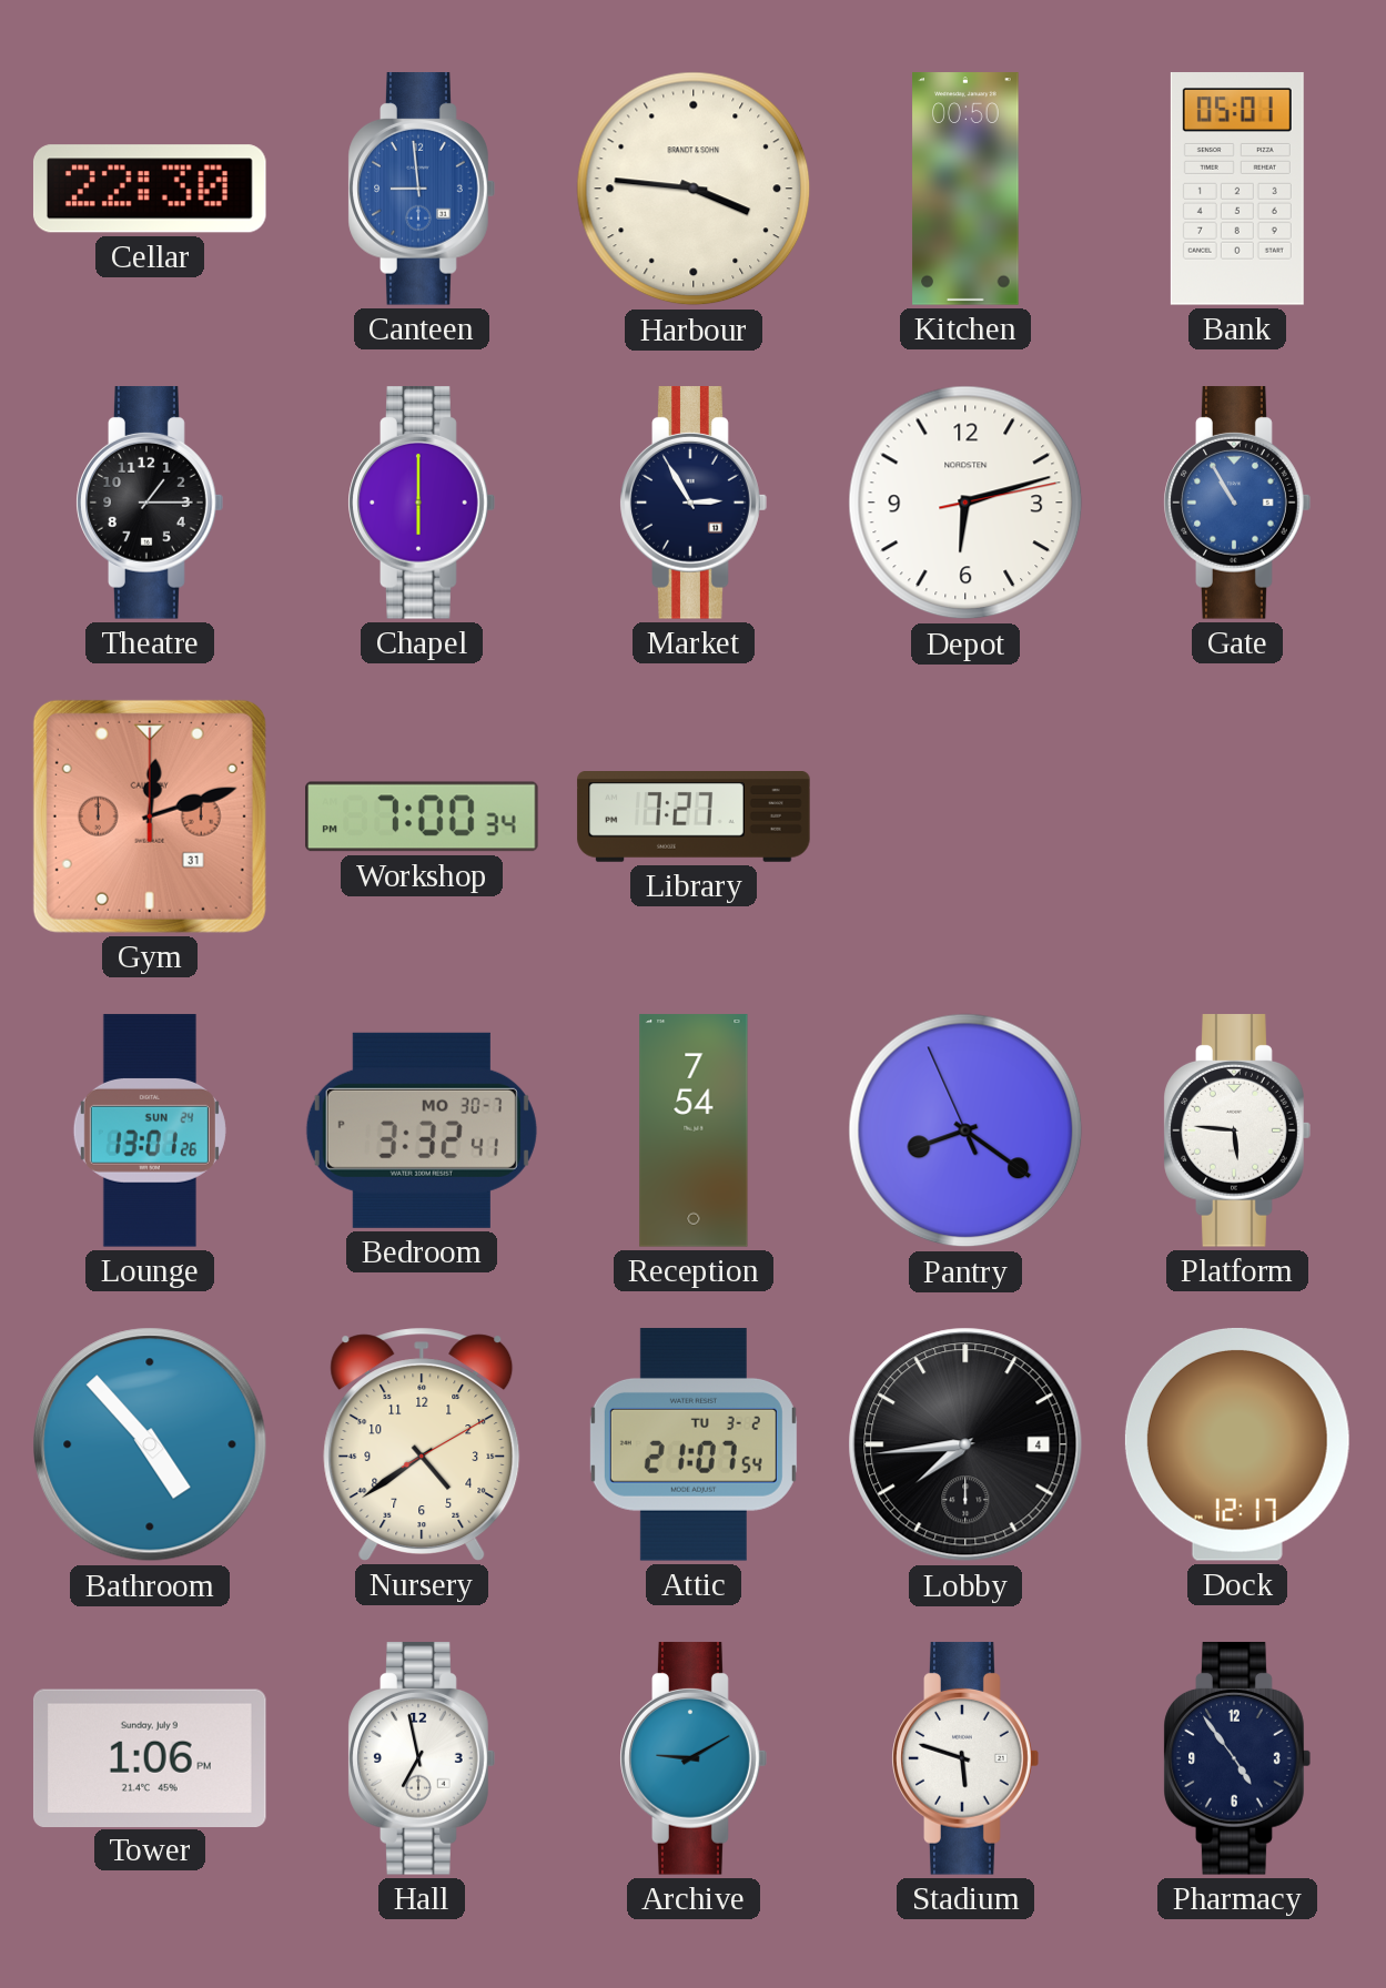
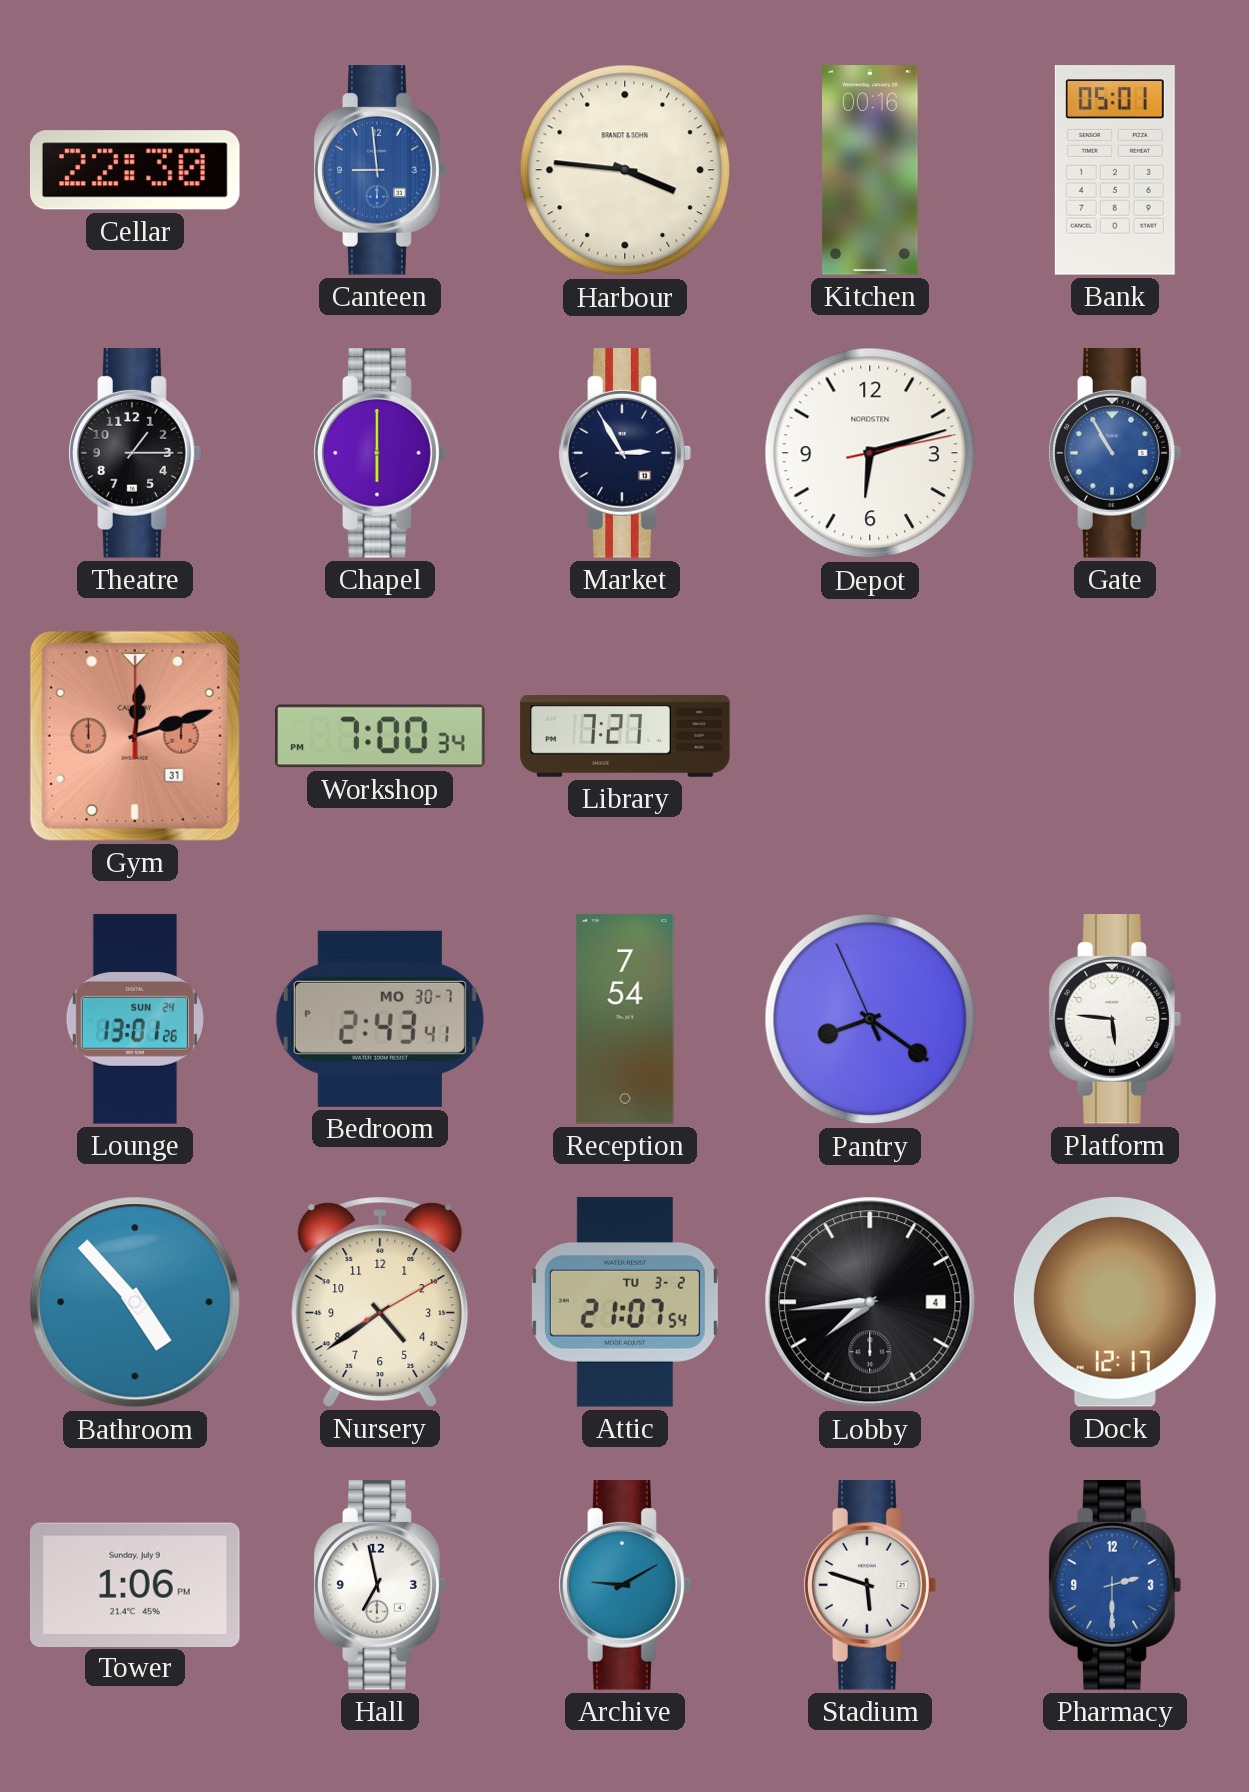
Kitchen: 00:50 -> 00:16 (870, 170)
Bedroom: 3:32 -> 2:43 (380, 1019)
Pharmacy: 4:54 -> 2:30 (1115, 1585)
Pharmacy dial: navy -> blue (1115, 1585)
